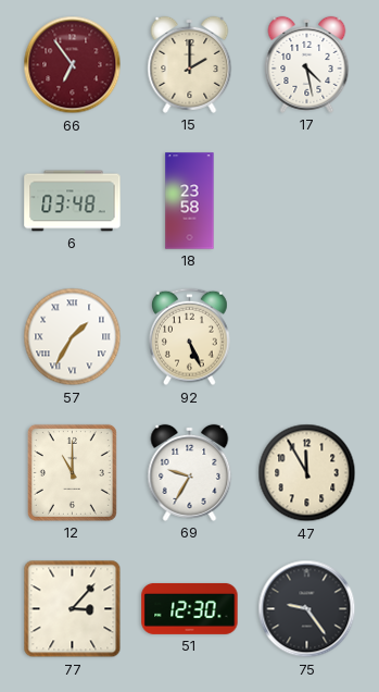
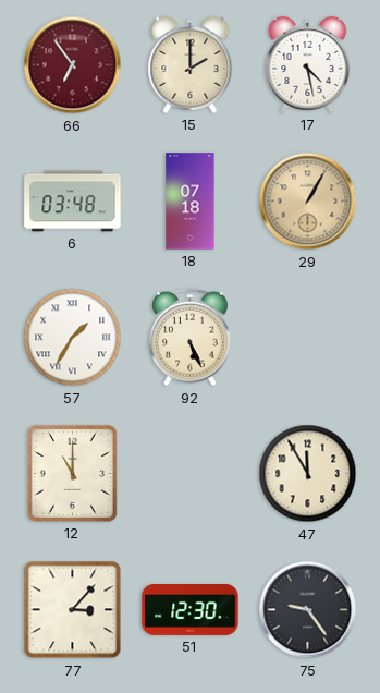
18: 23:58 -> 07:18 (191, 202)
29: none -> 1:05 (308, 202)
69: 9:35 -> none (190, 472)
